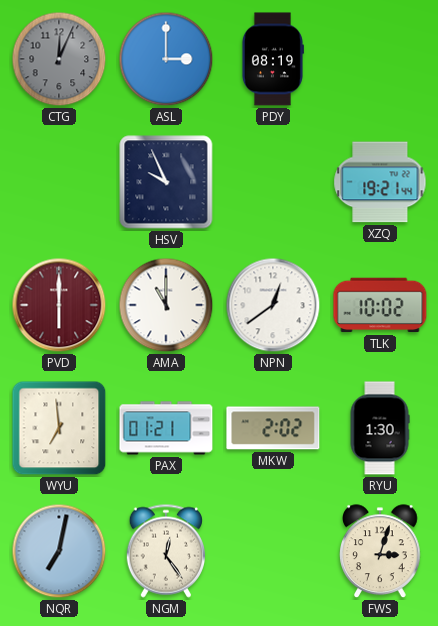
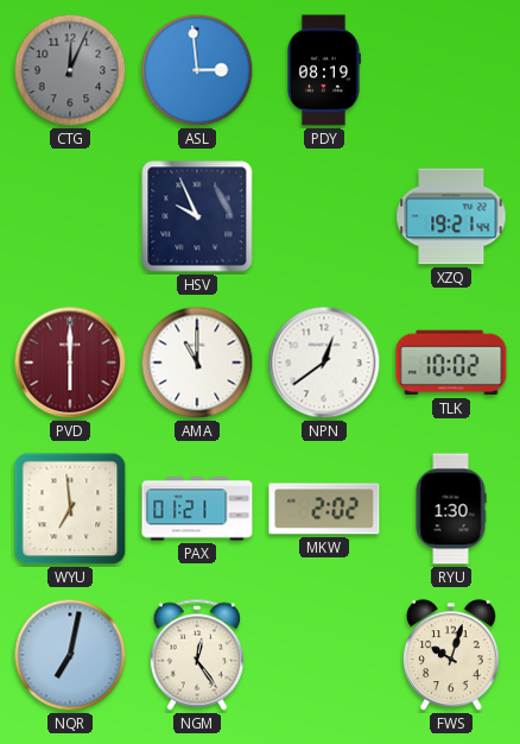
ASL: 3:00 -> 2:59 (197, 70)
FWS: 3:03 -> 10:03 (452, 656)
